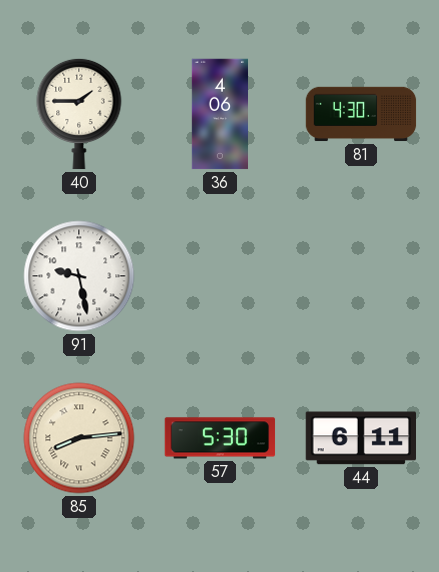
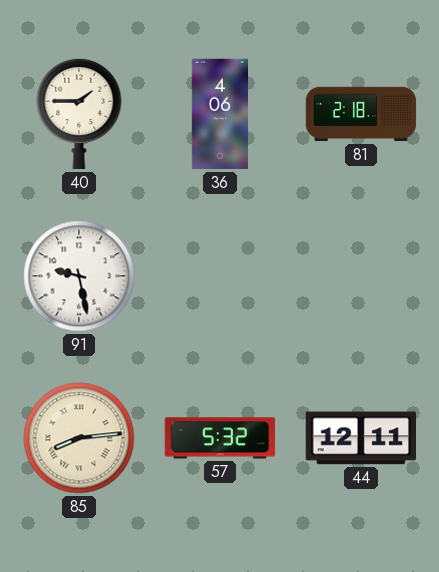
81: 4:30 -> 2:18 (361, 114)
57: 5:30 -> 5:32 (220, 438)
44: 6:11 -> 12:11 (360, 438)
